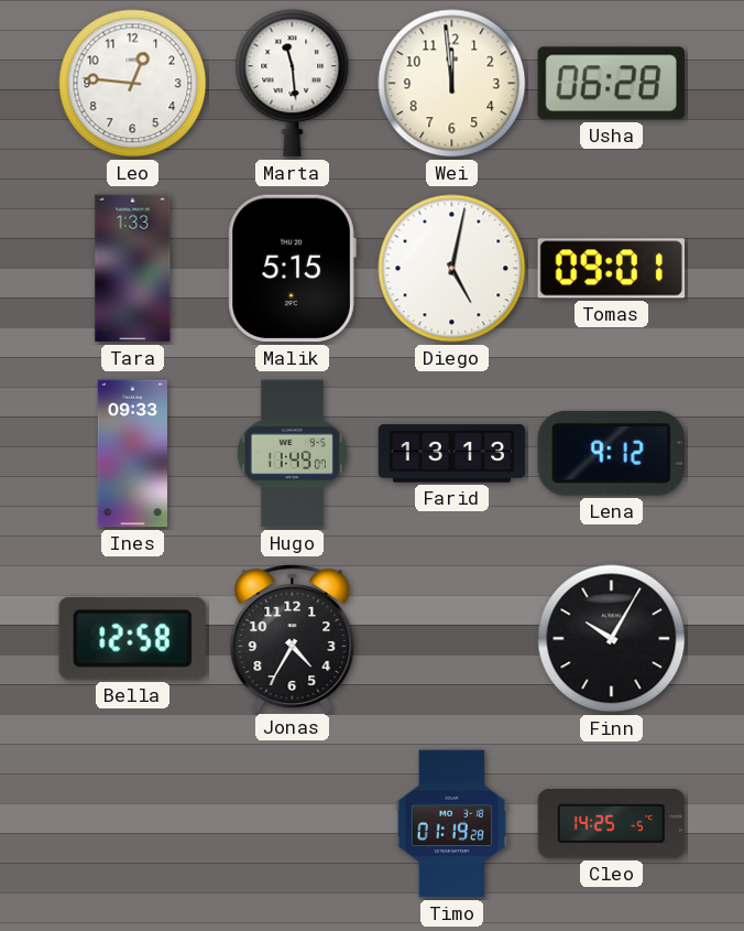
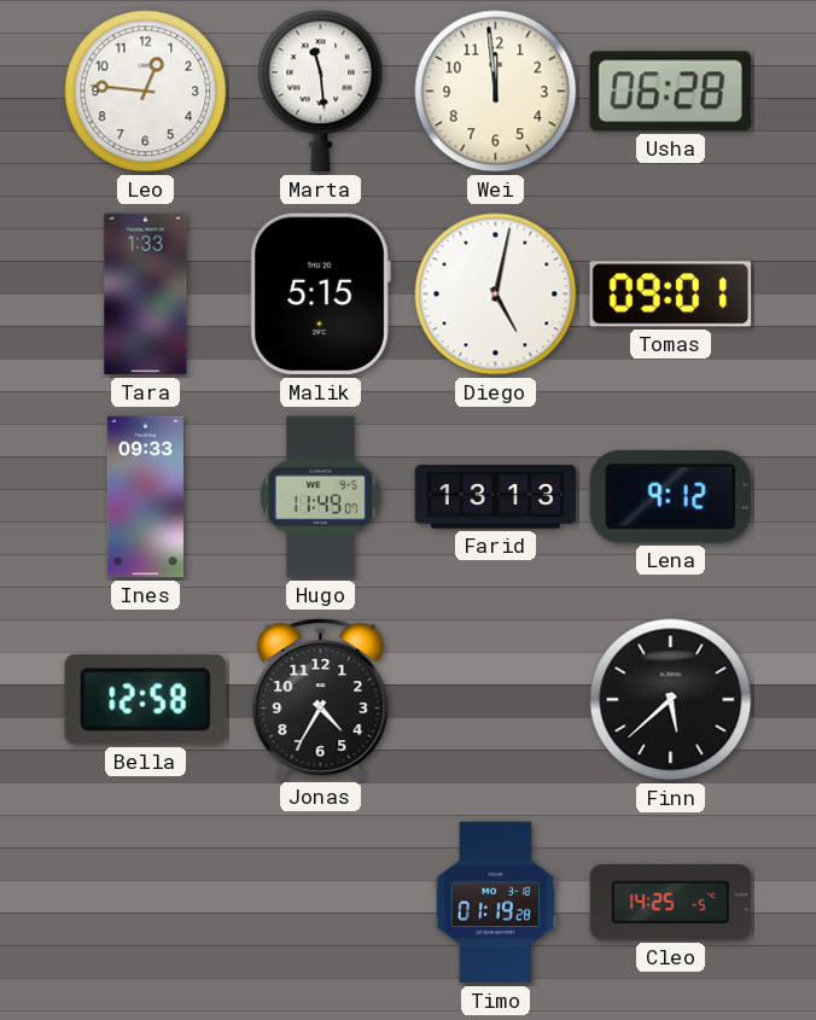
Finn: 10:05 -> 5:38 (671, 700)
